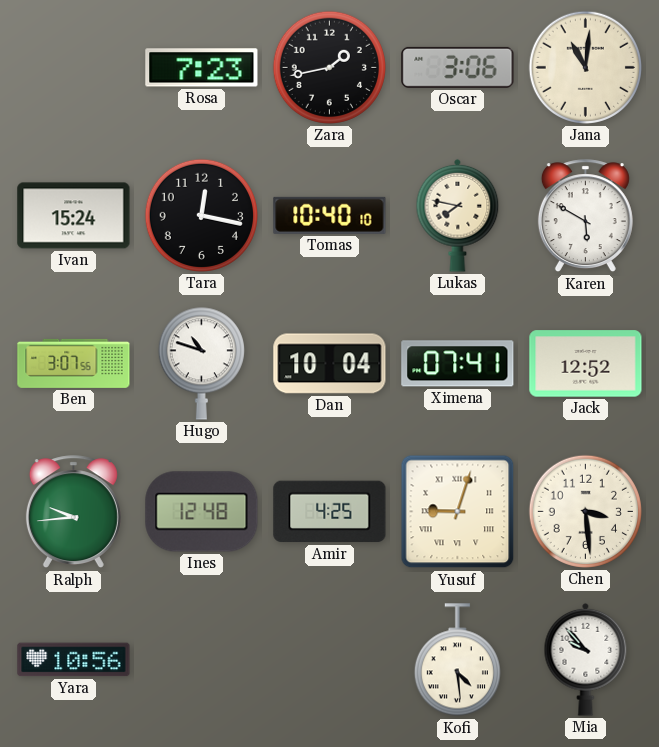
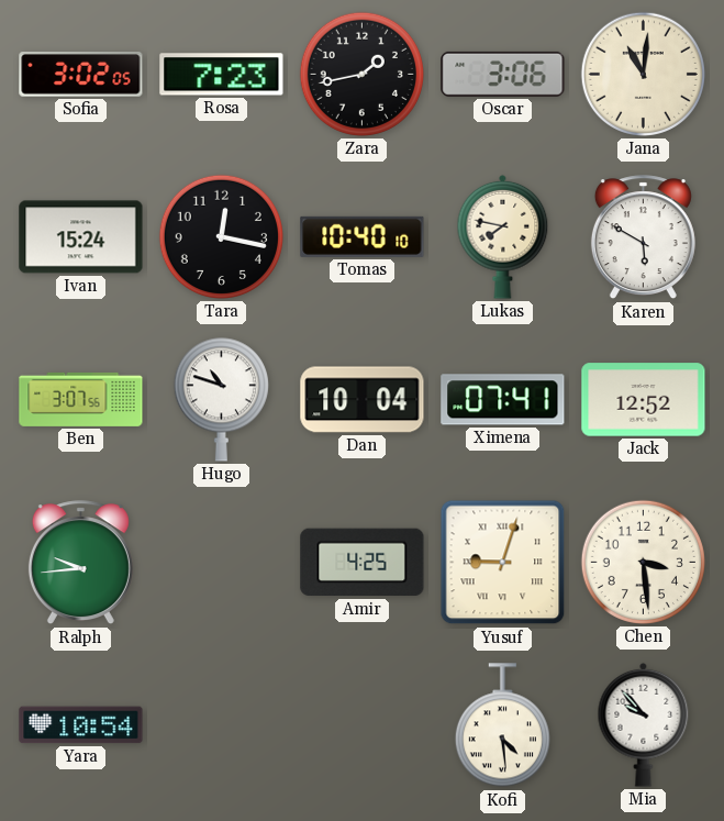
Sofia: none -> 3:02 (81, 75)
Ines: 12:48 -> none (202, 512)
Yara: 10:56 -> 10:54 (81, 725)
